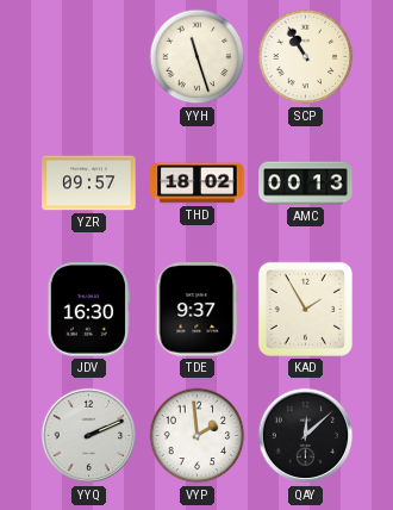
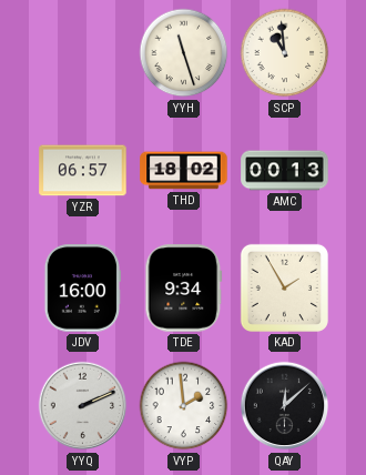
SCP: 10:55 -> 10:59 (285, 53)
YZR: 09:57 -> 06:57 (83, 171)
JDV: 16:30 -> 16:00 (82, 289)
TDE: 9:37 -> 9:34 (184, 289)
